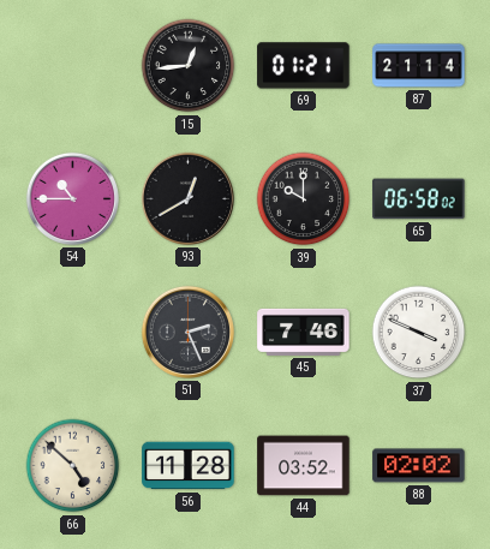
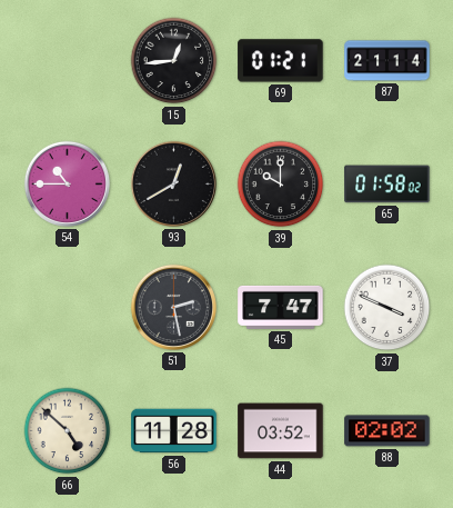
65: 06:58 -> 01:58 (387, 185)
51: 2:26 -> 2:28 (173, 307)
45: 7:46 -> 7:47 (281, 307)
